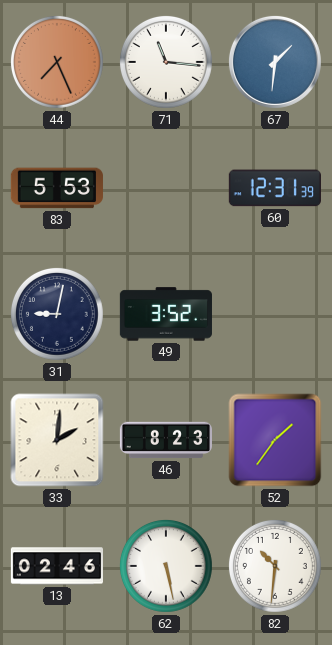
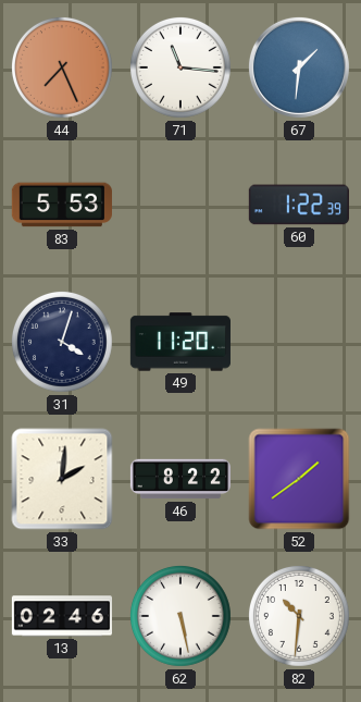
60: 12:31 -> 1:22 (299, 205)
31: 9:02 -> 4:03 (62, 342)
49: 3:52 -> 11:20 (180, 342)
46: 8:23 -> 8:22 (179, 479)
52: 1:36 -> 1:39 (299, 479)
